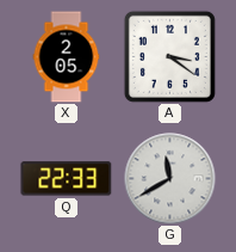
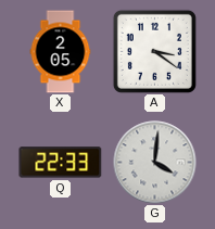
G: 11:40 -> 4:01 (155, 163)
